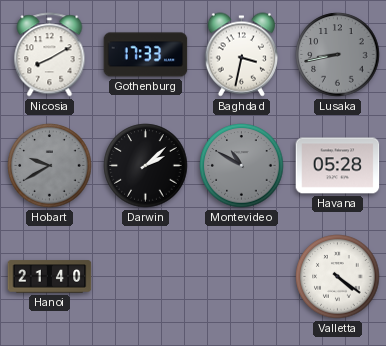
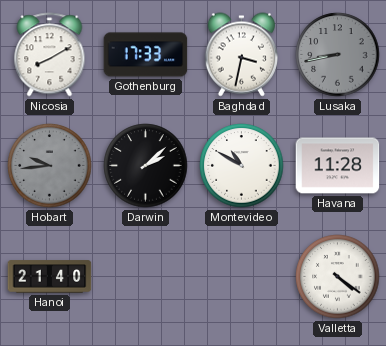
Hobart: 9:40 -> 9:44 (50, 166)
Montevideo dial: grey -> white (242, 166)
Havana: 05:28 -> 11:28 (338, 166)
